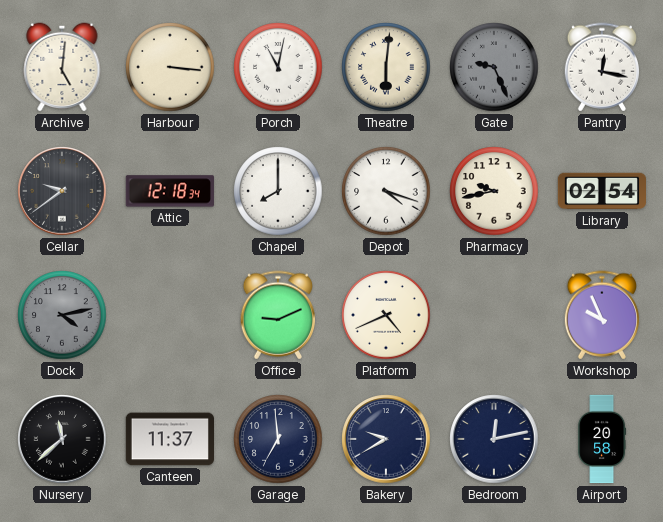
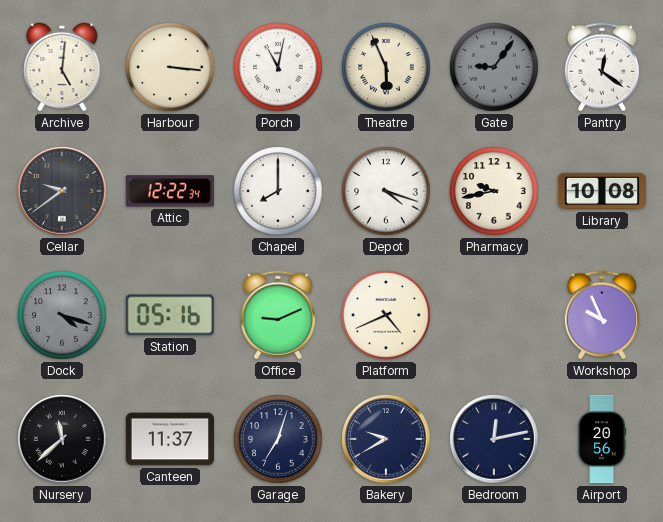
Theatre: 6:01 -> 5:56 (386, 67)
Gate: 9:26 -> 9:06 (494, 67)
Pantry: 12:17 -> 12:21 (601, 67)
Attic: 12:18 -> 12:22 (170, 191)
Library: 02:54 -> 10:08 (602, 191)
Dock: 4:13 -> 4:18 (62, 315)
Station: none -> 05:16 (170, 315)
Garage: 6:59 -> 7:03 (278, 439)
Airport: 20:58 -> 20:56 (602, 439)
